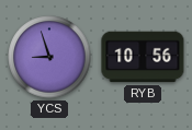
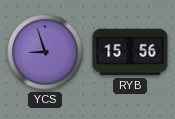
RYB: 10:56 -> 15:56 (130, 52)
